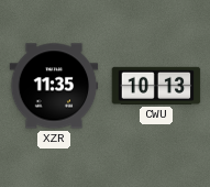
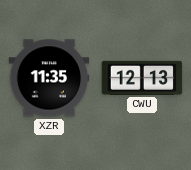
CWU: 10:13 -> 12:13 (142, 78)
